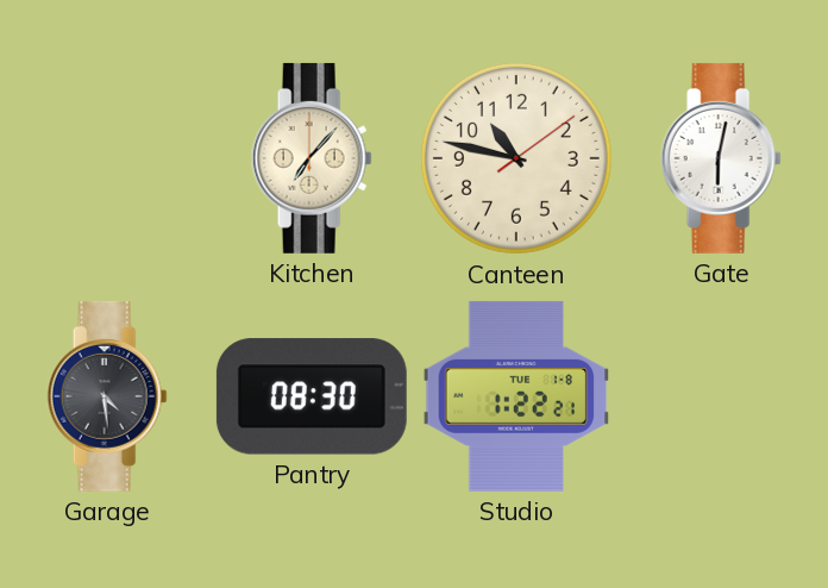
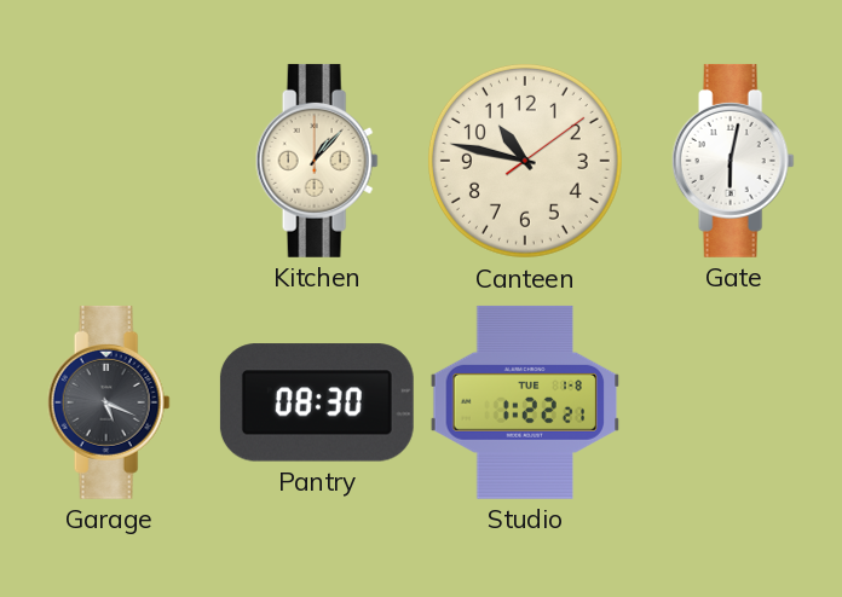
Kitchen: 7:07 -> 1:07 (317, 161)
Garage: 4:29 -> 5:19 (109, 402)
